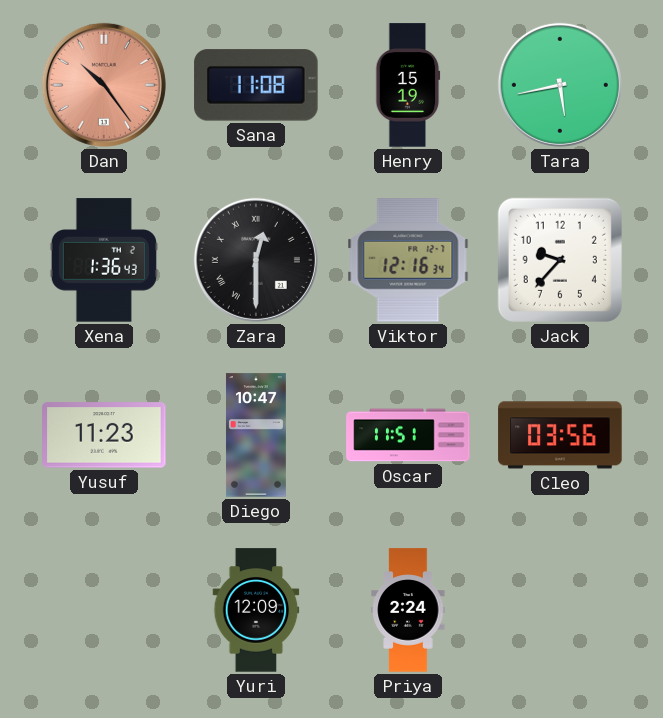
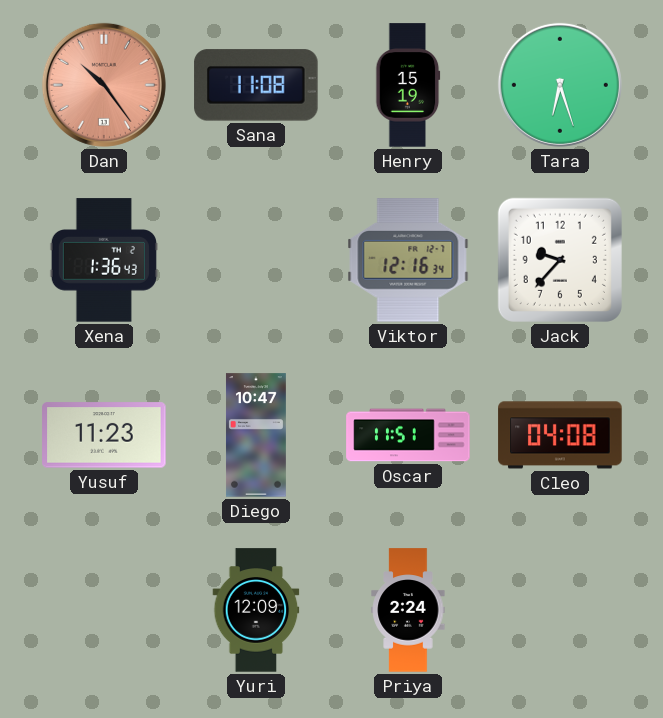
Tara: 5:43 -> 6:27 (560, 85)
Zara: 12:30 -> none (256, 260)
Cleo: 03:56 -> 04:08 (560, 435)
